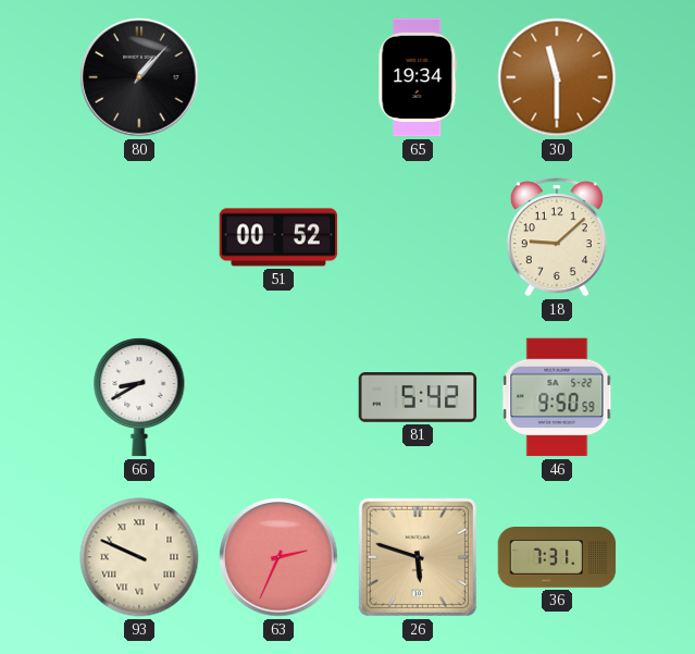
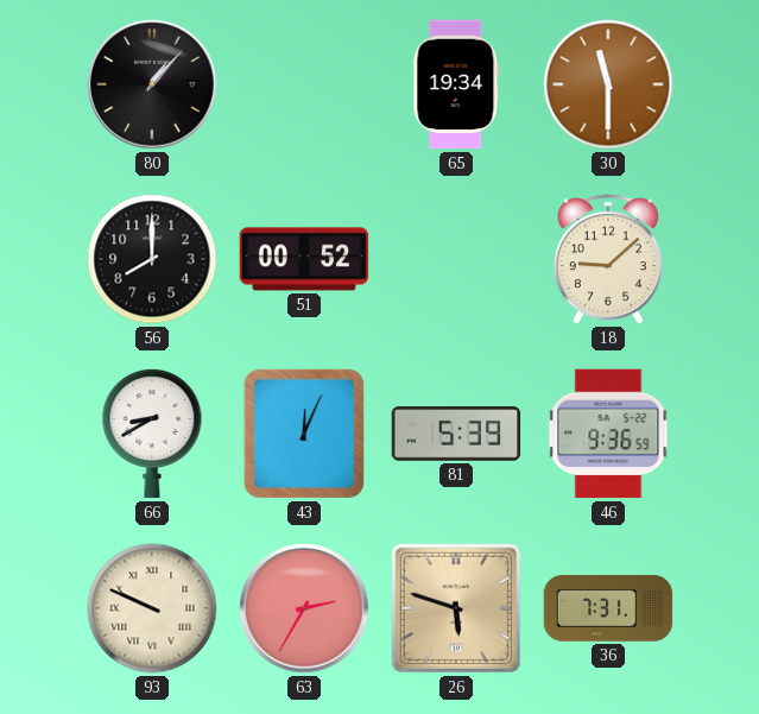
56: none -> 8:00 (152, 259)
43: none -> 12:04 (304, 434)
81: 5:42 -> 5:39 (456, 434)
46: 9:50 -> 9:36 (608, 434)
63: 2:34 -> 2:35 (304, 608)
